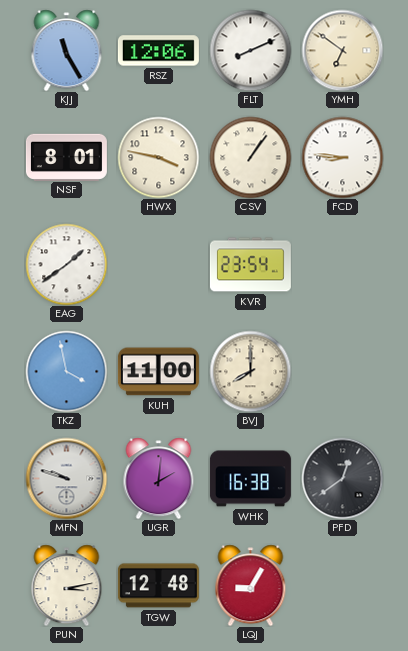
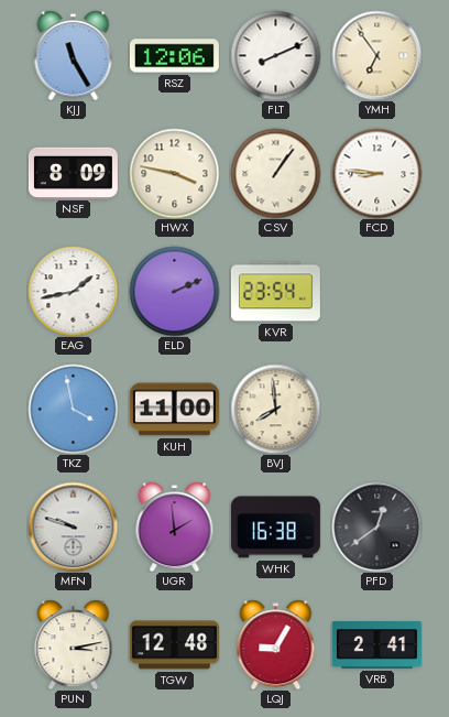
YMH: 6:51 -> 6:54 (376, 55)
NSF: 8:01 -> 8:09 (73, 173)
EAG: 1:39 -> 1:43 (73, 291)
ELD: none -> 2:11 (174, 291)
BVJ: 8:00 -> 7:59 (275, 409)
UGR: 2:01 -> 1:59 (175, 526)
VRB: none -> 2:41 (376, 645)
